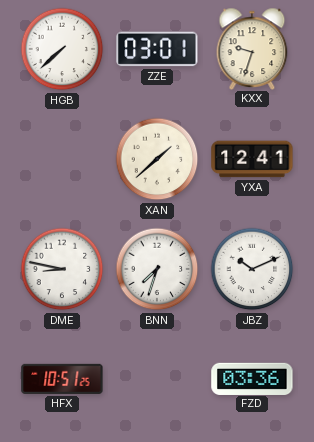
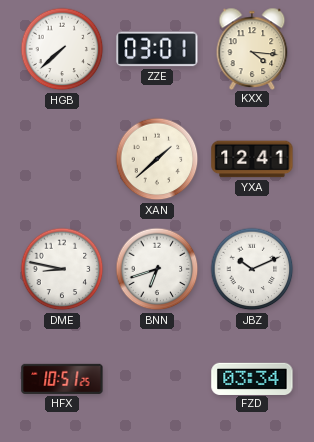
KXX: 9:33 -> 4:16 (252, 48)
BNN: 7:33 -> 6:42 (157, 269)
FZD: 03:36 -> 03:34 (252, 378)
